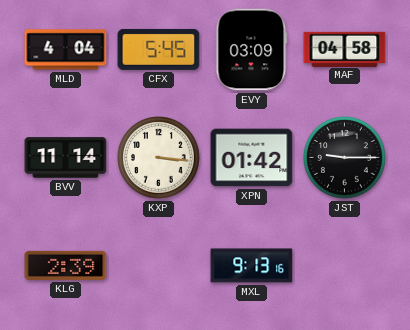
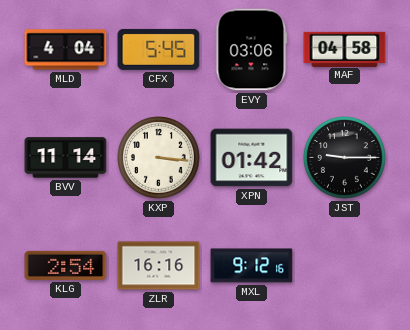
EVY: 03:09 -> 03:06 (252, 50)
KLG: 2:39 -> 2:54 (66, 265)
ZLR: none -> 16:16 (159, 266)
MXL: 9:13 -> 9:12 (252, 266)
